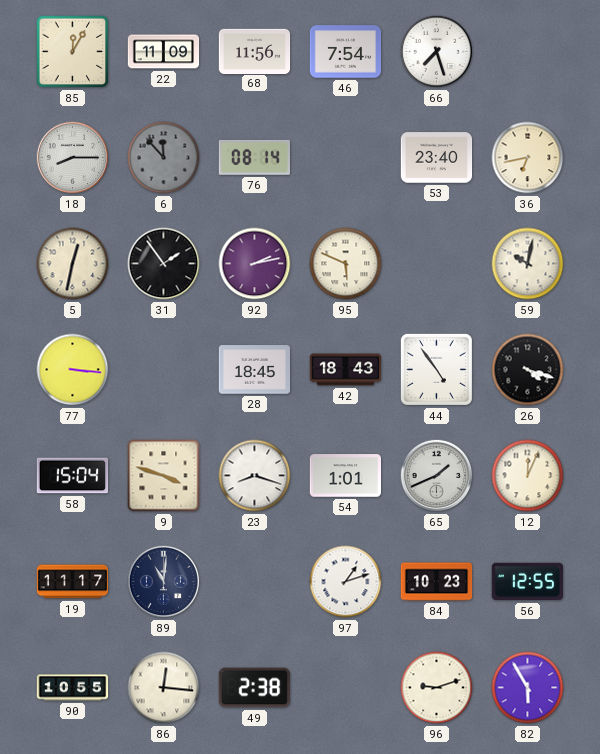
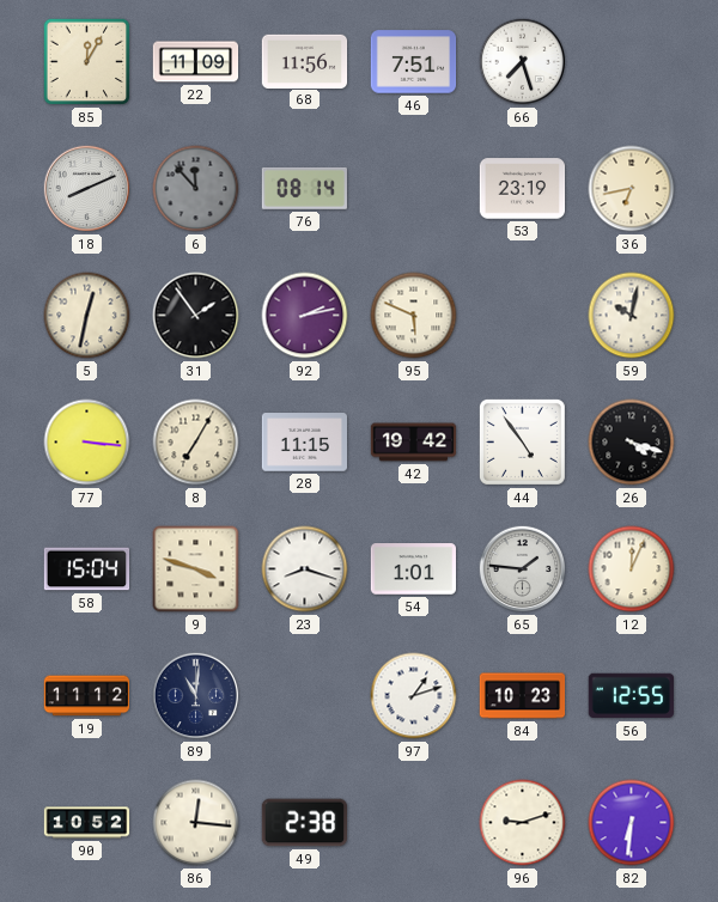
46: 7:54 -> 7:51 (414, 62)
18: 8:15 -> 8:11 (87, 189)
53: 23:40 -> 23:19 (523, 189)
8: none -> 7:05 (196, 443)
28: 18:45 -> 11:15 (305, 443)
42: 18:43 -> 19:42 (414, 443)
65: 1:41 -> 1:46 (523, 569)
19: 11:17 -> 11:12 (87, 696)
90: 10:55 -> 10:52 (87, 823)
82: 5:55 -> 6:31 (632, 823)
